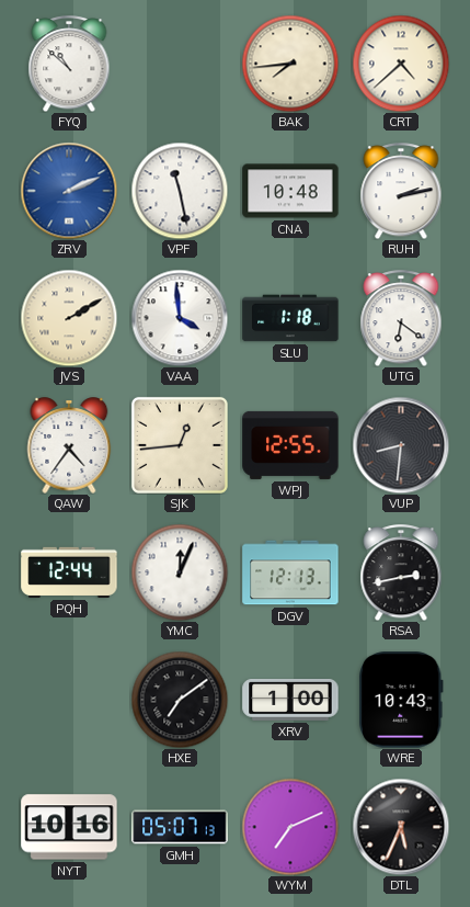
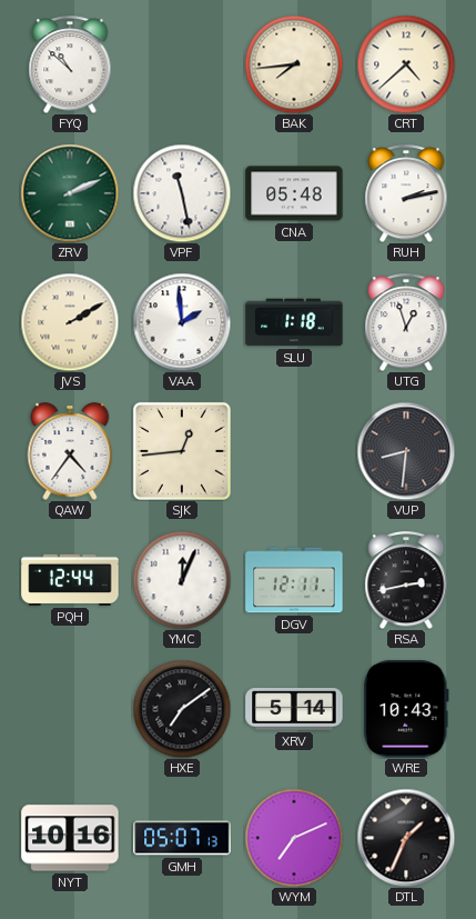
ZRV dial: blue -> green (70, 193)
CNA: 10:48 -> 05:48 (294, 193)
VAA: 3:59 -> 1:59 (182, 322)
UTG: 6:21 -> 12:57 (406, 322)
WPJ: 12:55 -> none (290, 445)
DGV: 12:13 -> 12:11 (294, 580)
XRV: 1:00 -> 5:14 (294, 709)
DTL: 5:34 -> 1:34 (406, 838)
